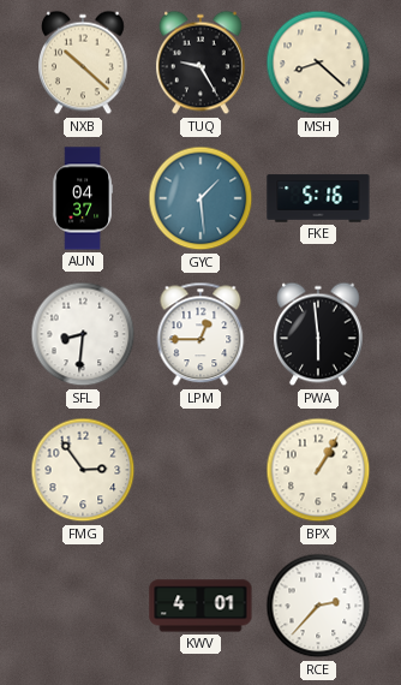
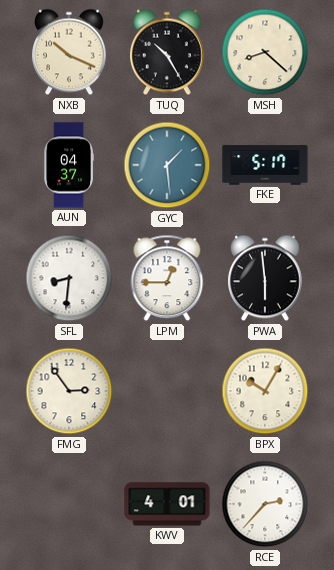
NXB: 10:22 -> 10:19 (70, 52)
TUQ: 9:25 -> 10:25 (168, 52)
FKE: 5:16 -> 5:17 (265, 165)
BPX: 1:05 -> 10:05 (265, 391)
